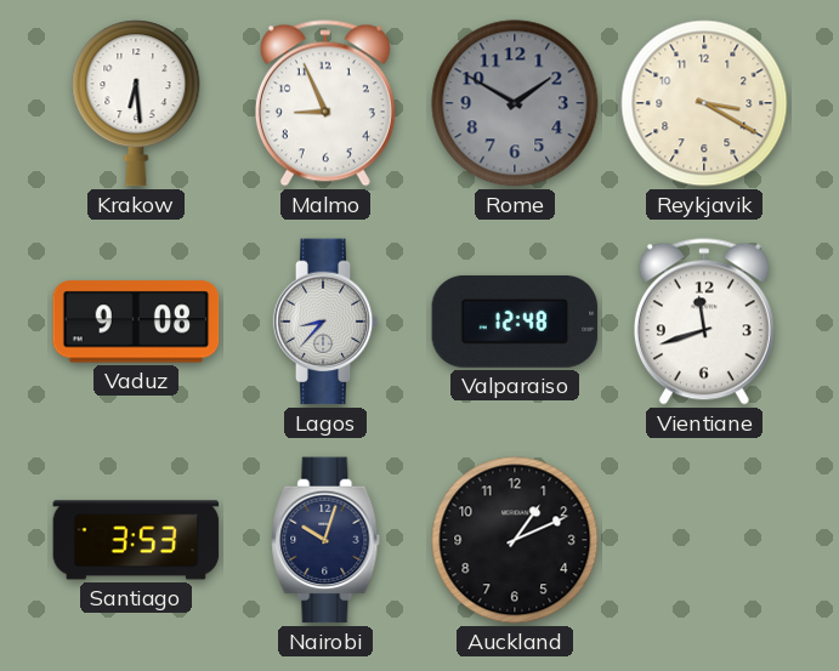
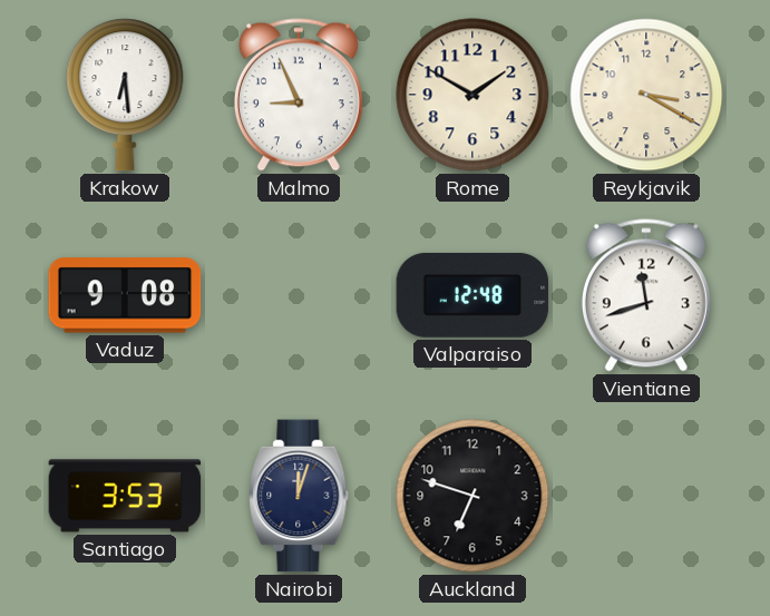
Rome dial: grey -> cream (472, 95)
Lagos: 8:37 -> none (325, 322)
Nairobi: 10:03 -> 12:03 (299, 496)
Auckland: 1:11 -> 6:48 (472, 496)
